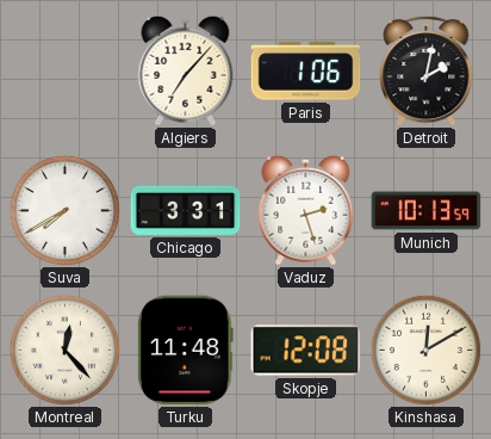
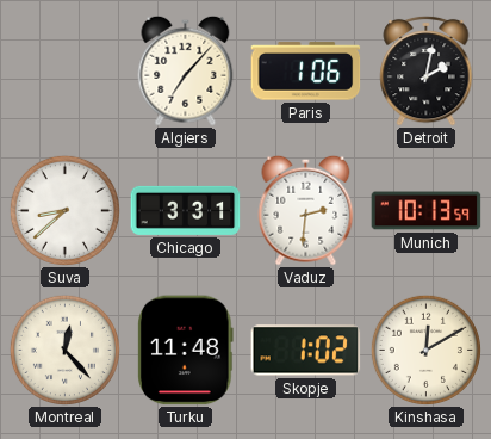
Suva: 7:40 -> 8:38 (64, 210)
Vaduz: 2:27 -> 2:31 (306, 210)
Skopje: 12:08 -> 1:02 (306, 351)
